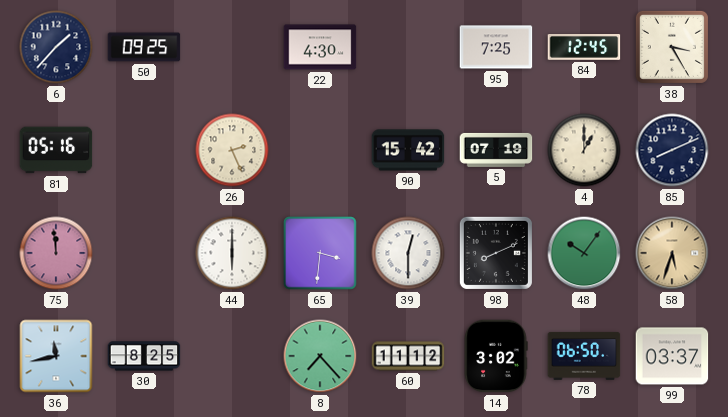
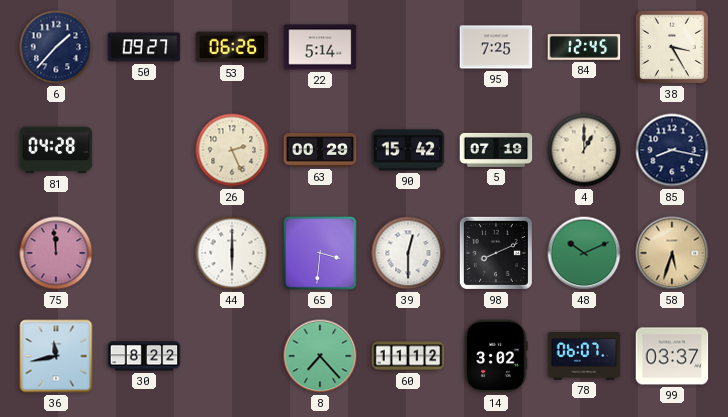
50: 09:25 -> 09:27 (144, 47)
53: none -> 06:26 (232, 47)
22: 4:30 -> 5:14 (320, 47)
81: 05:16 -> 04:28 (56, 150)
63: none -> 00:29 (320, 151)
85: 8:11 -> 8:17 (672, 150)
48: 10:06 -> 10:11 (584, 253)
30: 8:25 -> 8:22 (144, 356)
78: 06:50 -> 06:07 (584, 356)
